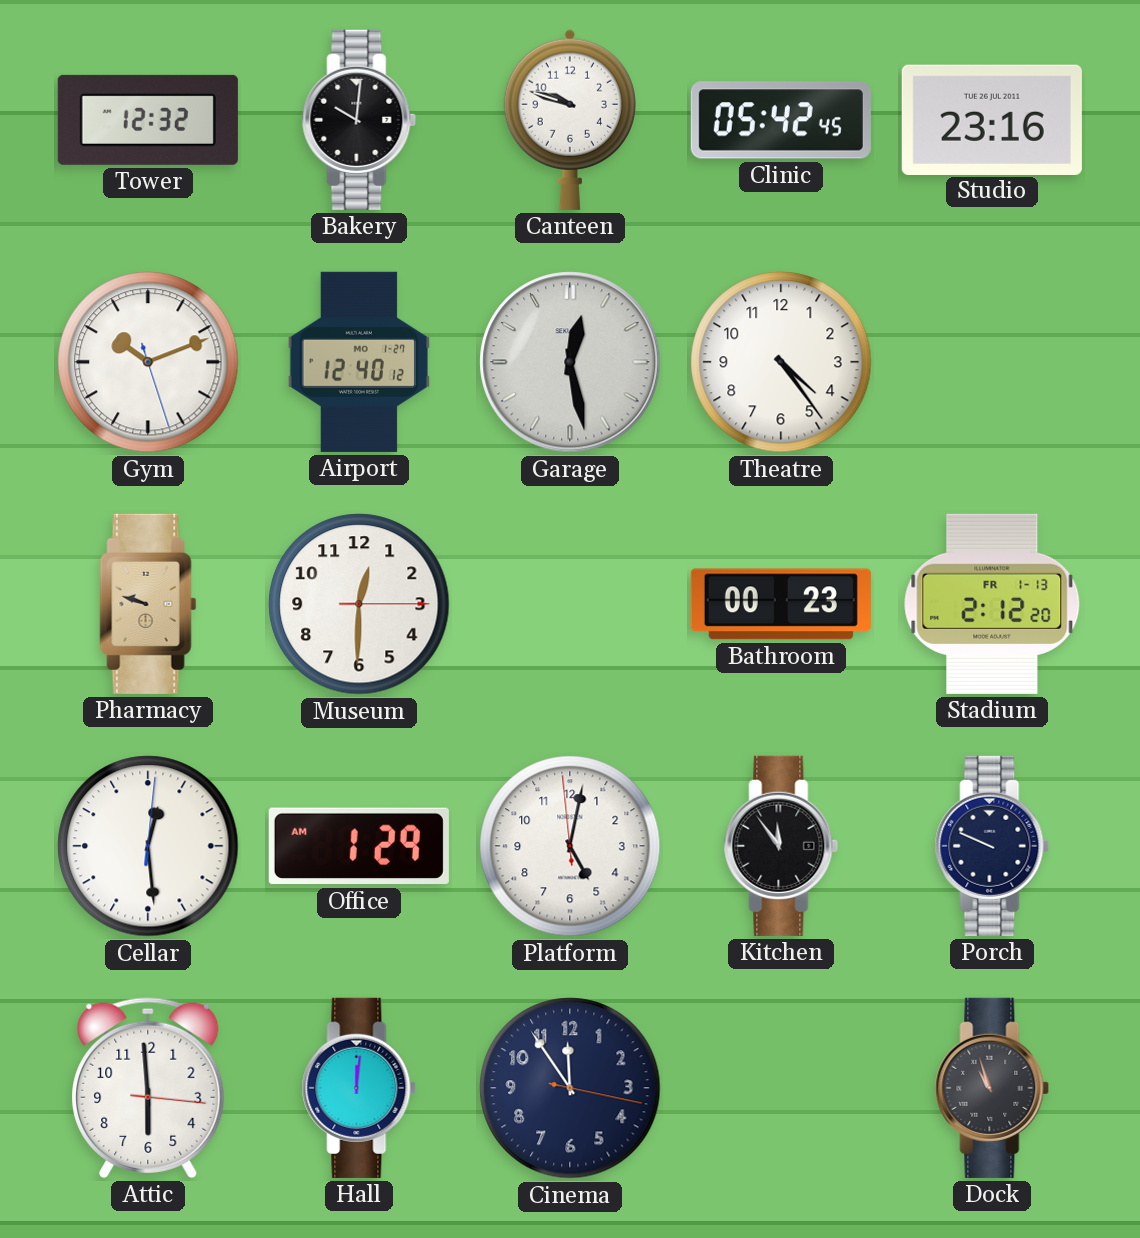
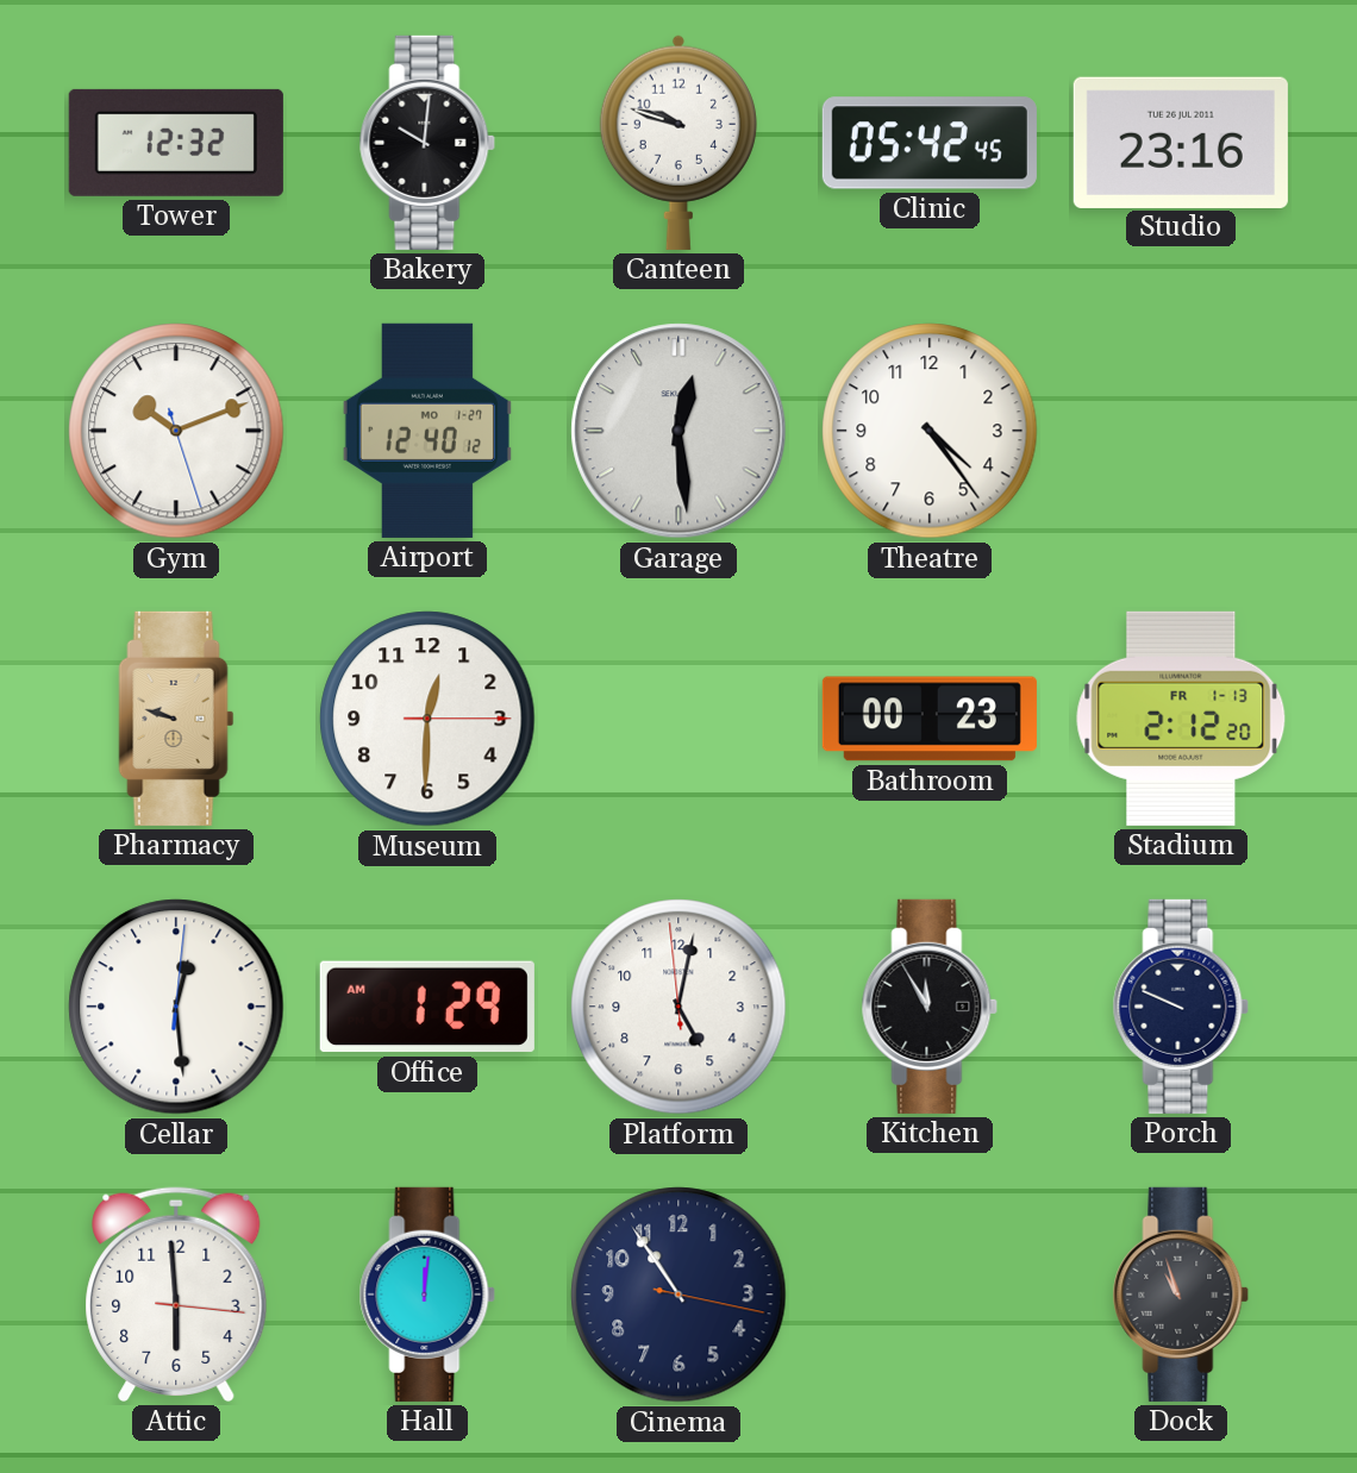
Garage: 12:28 -> 12:29 (678, 431)
Kitchen: 11:54 -> 11:55 (930, 1007)
Cinema: 11:54 -> 10:54 (678, 1295)
